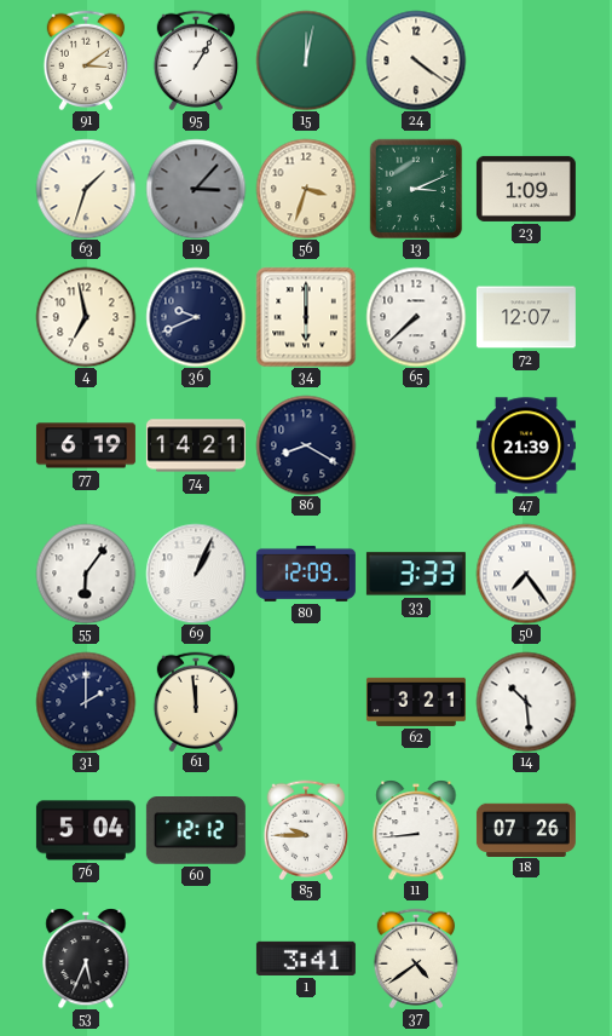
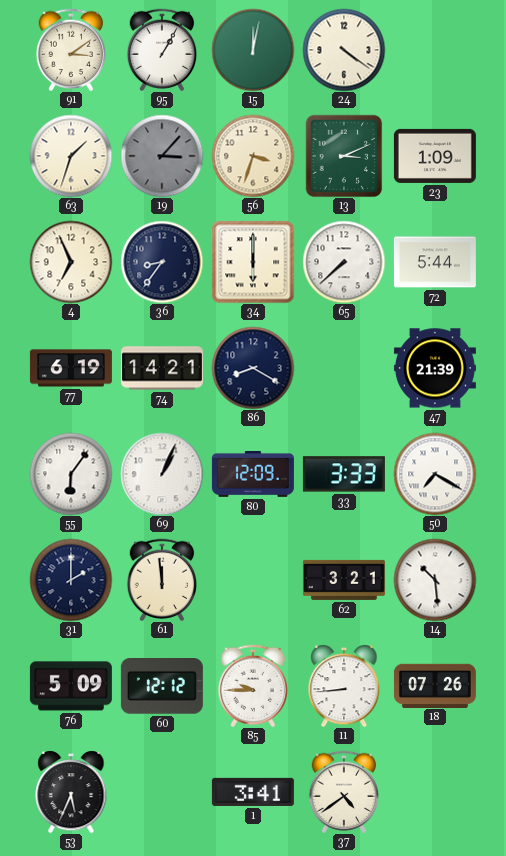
4: 6:58 -> 6:56 (71, 262)
36: 9:41 -> 8:36 (162, 262)
72: 12:07 -> 5:44 (435, 262)
50: 7:24 -> 7:20 (435, 474)
76: 5:04 -> 5:09 (71, 686)
